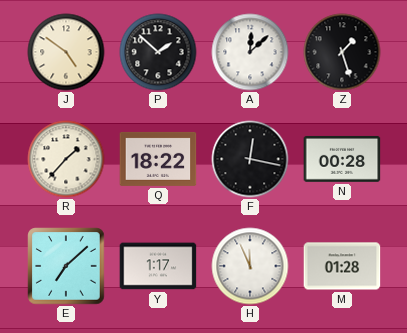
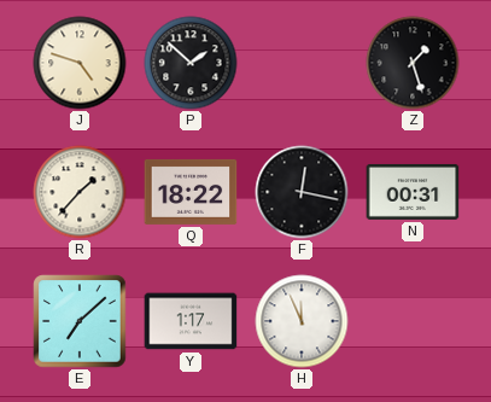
J: 4:51 -> 4:48 (80, 63)
A: 12:08 -> none (250, 52)
N: 00:28 -> 00:31 (413, 192)
M: 01:28 -> none (342, 266)
